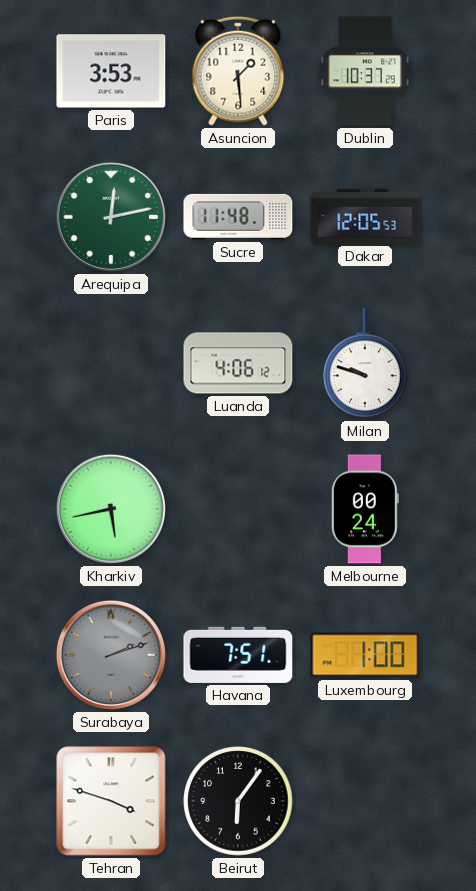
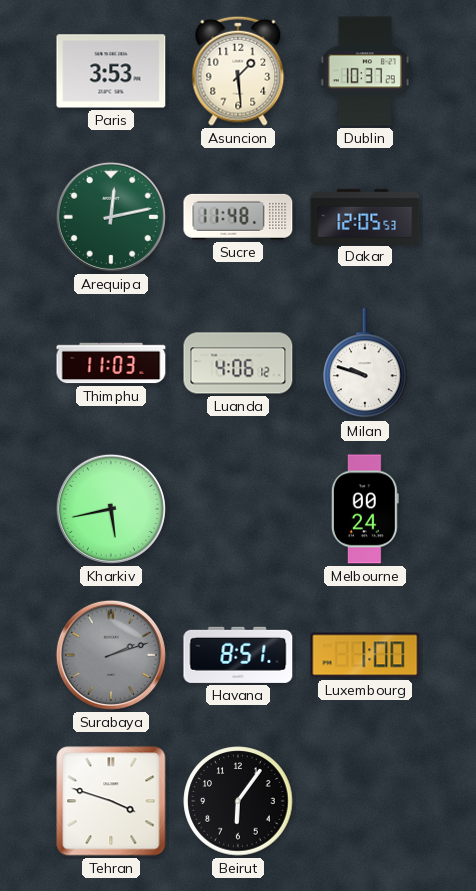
Thimphu: none -> 11:03 (111, 363)
Havana: 7:51 -> 8:51 (238, 655)
